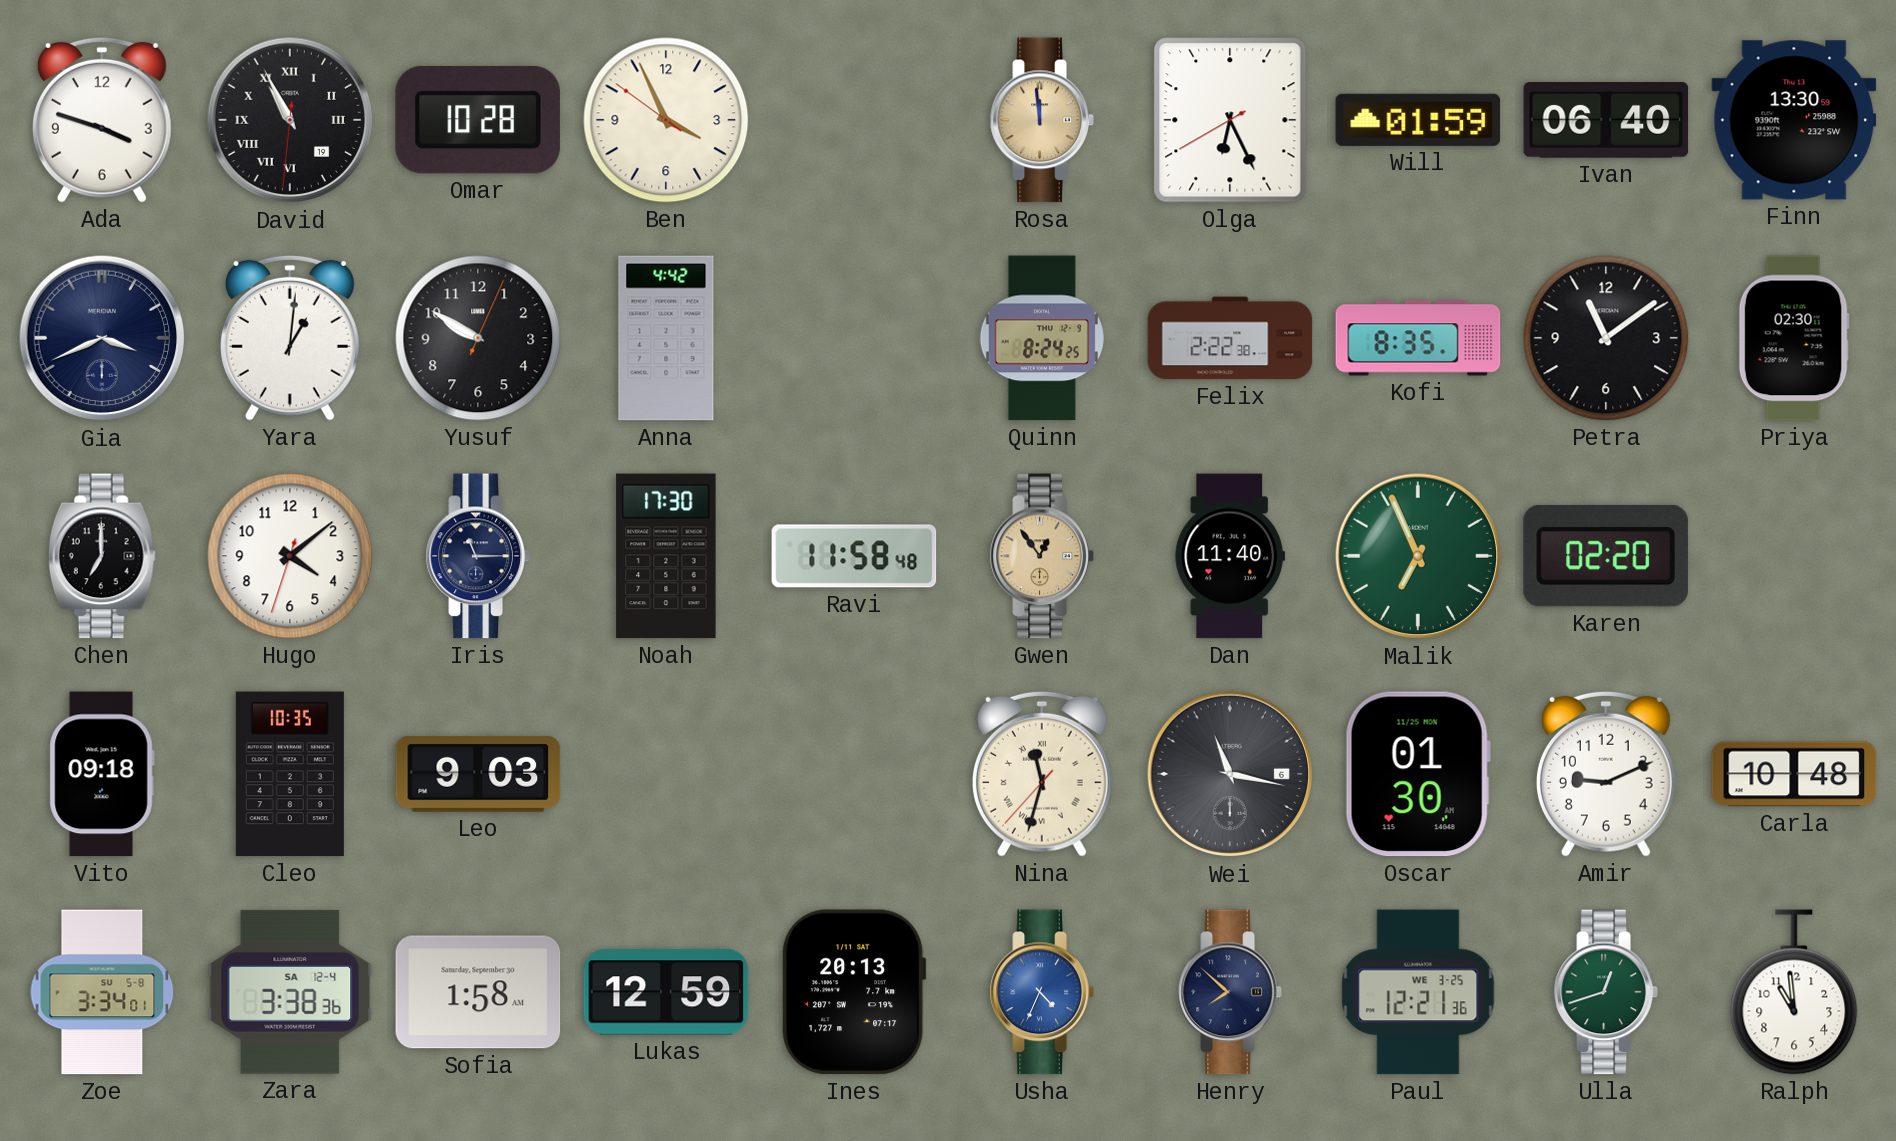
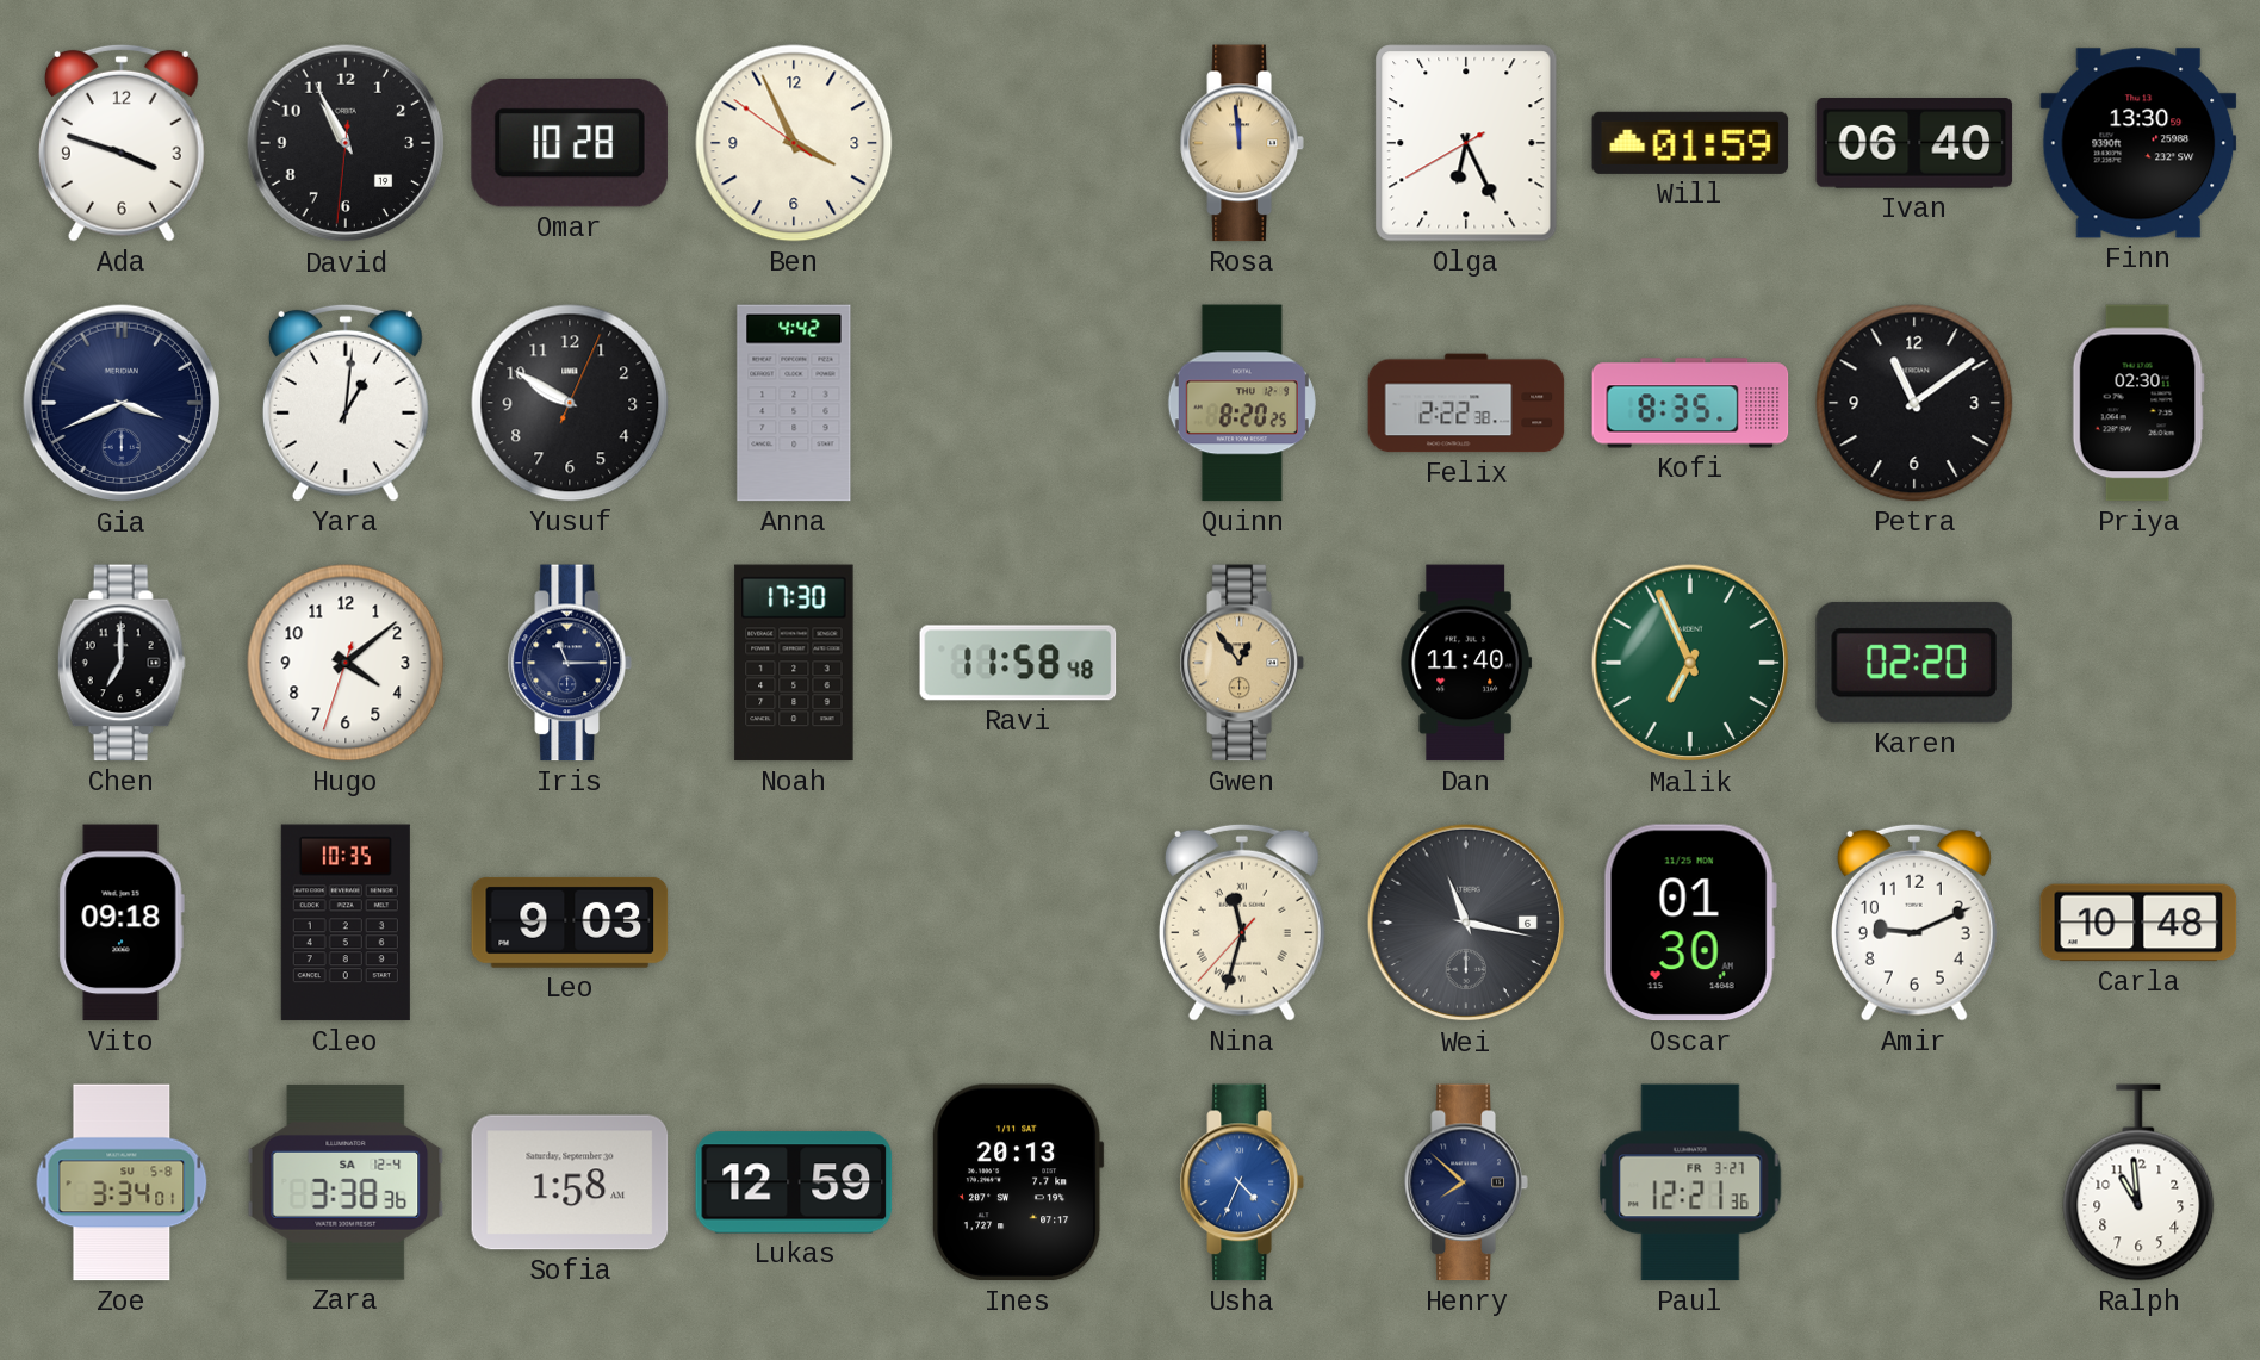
David numerals: Roman -> Arabic (346, 143)
Quinn: 8:24 -> 8:20 (1242, 403)
Paul date: WE 3-25 -> FR 3-27 (1690, 1182)
Ulla: 12:42 -> none (1606, 992)
